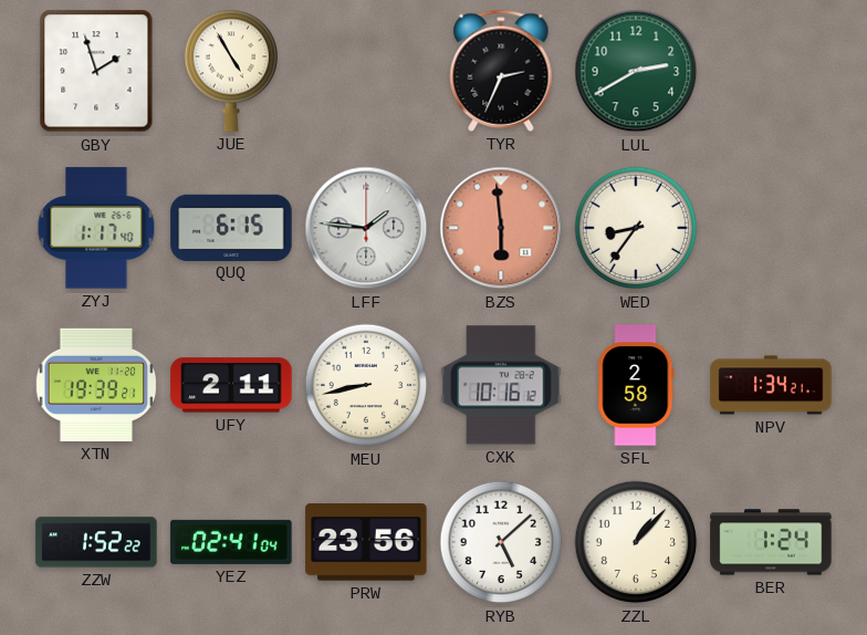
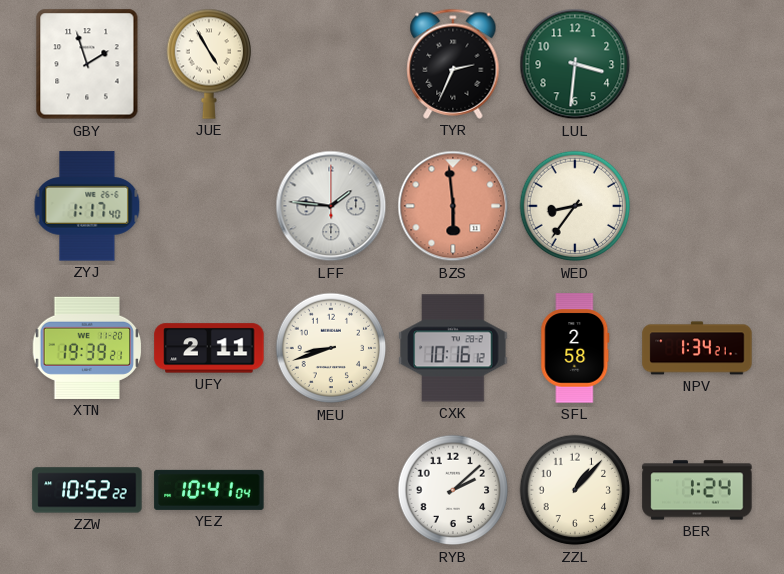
LUL: 2:40 -> 3:31 (575, 64)
QUQ: 6:15 -> none (231, 227)
MEU: 8:43 -> 8:42 (331, 348)
ZZW: 1:52 -> 10:52 (87, 490)
YEZ: 02:41 -> 10:41 (209, 490)
PRW: 23:56 -> none (366, 542)
RYB: 5:08 -> 2:08 (453, 490)
